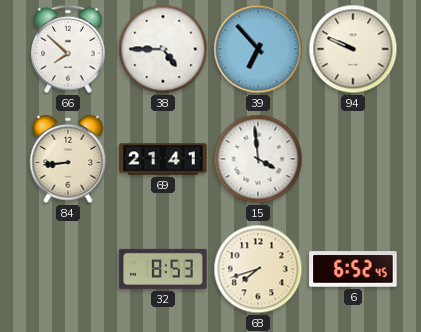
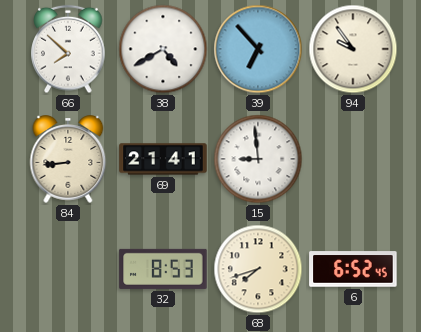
38: 4:45 -> 4:40 (163, 49)
94: 9:49 -> 9:54 (353, 49)
15: 3:59 -> 8:59 (258, 159)
